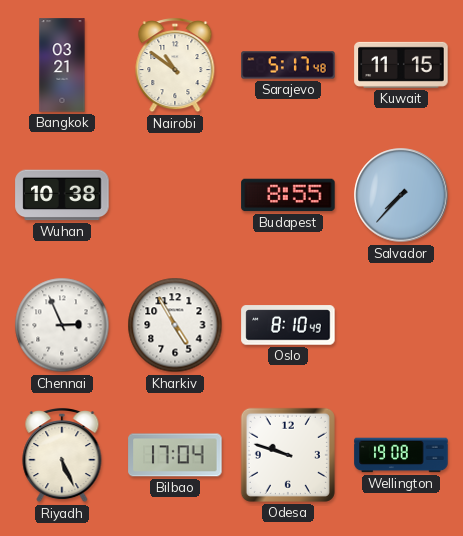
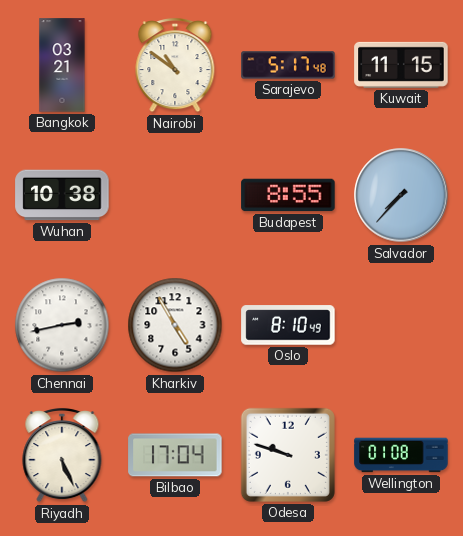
Chennai: 2:56 -> 2:43 (62, 325)
Wellington: 19:08 -> 01:08 (401, 455)
